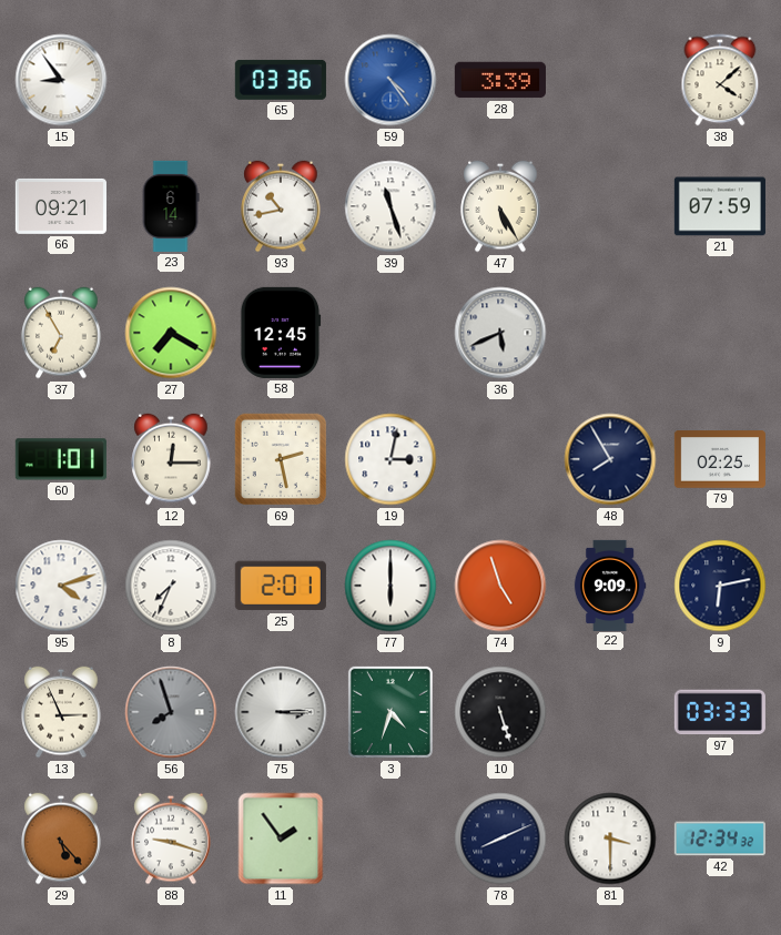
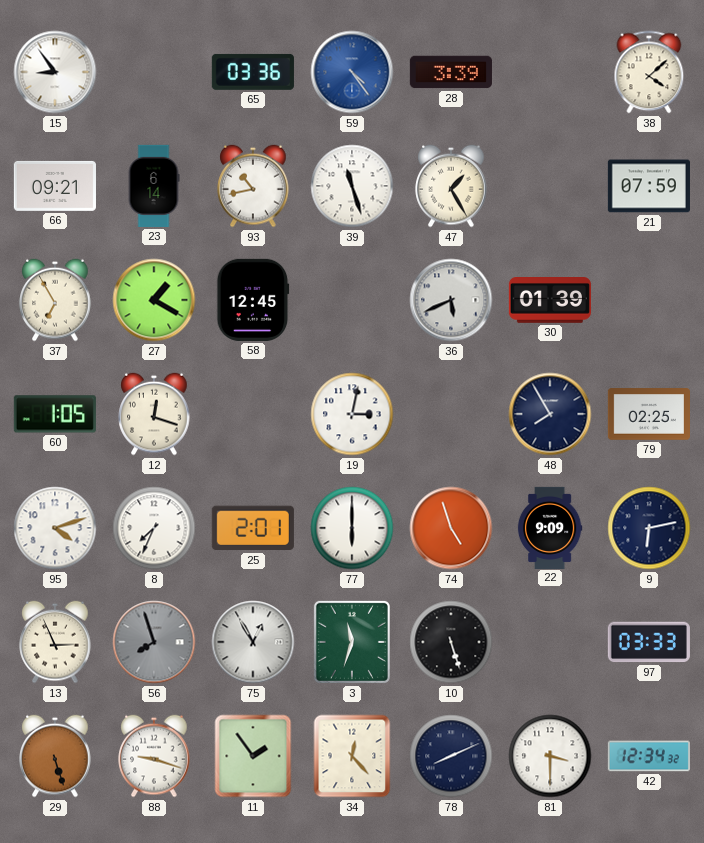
47: 5:25 -> 1:25 (451, 186)
27: 7:20 -> 1:20 (154, 300)
30: none -> 01:39 (550, 300)
60: 1:01 -> 1:05 (55, 414)
12: 12:15 -> 12:18 (154, 414)
69: 2:28 -> none (281, 459)
75: 3:15 -> 12:55 (253, 642)
3: 4:33 -> 11:33 (352, 642)
29: 5:23 -> 5:27 (55, 756)
34: none -> 12:23 (352, 756)
